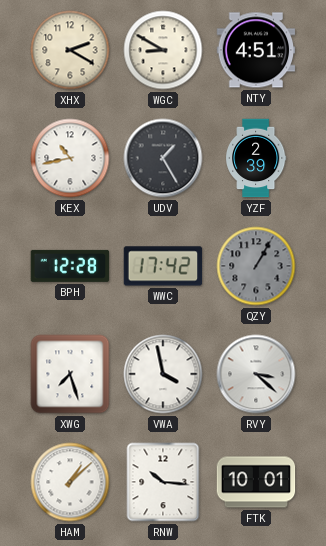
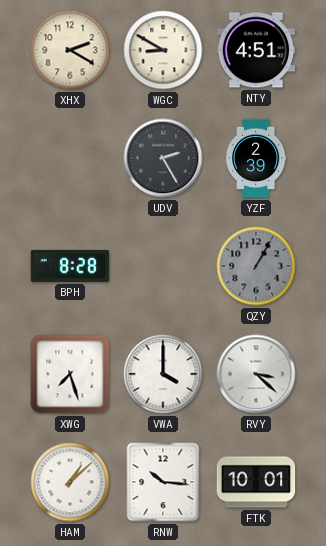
KEX: 10:43 -> none (70, 158)
UDV: 1:25 -> 2:25 (163, 158)
BPH: 12:28 -> 8:28 (70, 266)
WWC: 17:42 -> none (163, 266)
VWA: 3:58 -> 4:00 (163, 374)
